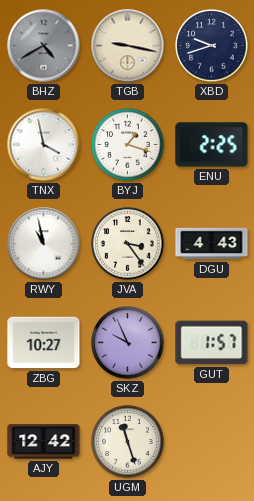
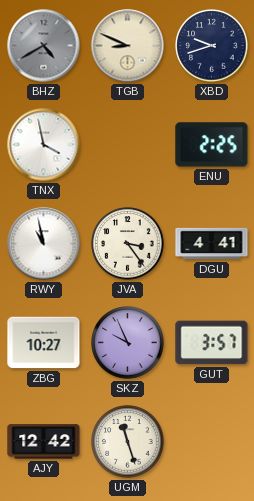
TGB: 9:17 -> 8:49 (128, 46)
BYJ: 1:18 -> none (128, 145)
DGU: 4:43 -> 4:41 (212, 244)
GUT: 1:57 -> 3:57 (212, 343)
